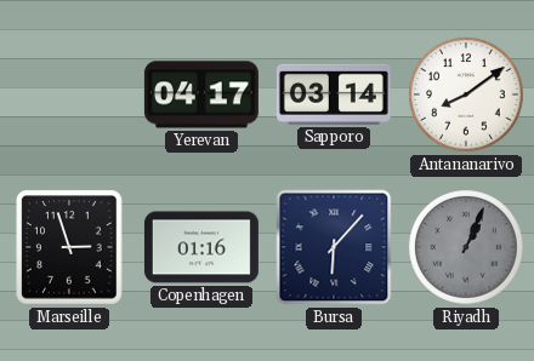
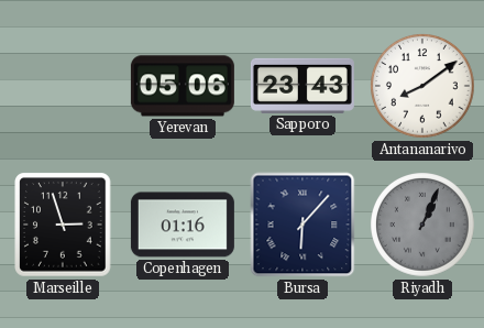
Yerevan: 04:17 -> 05:06 (183, 86)
Sapporo: 03:14 -> 23:43 (302, 86)
